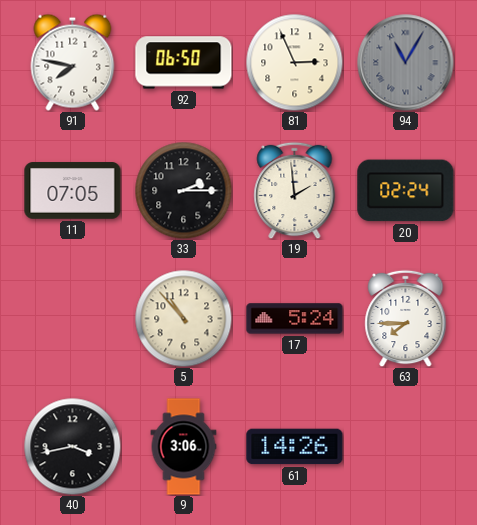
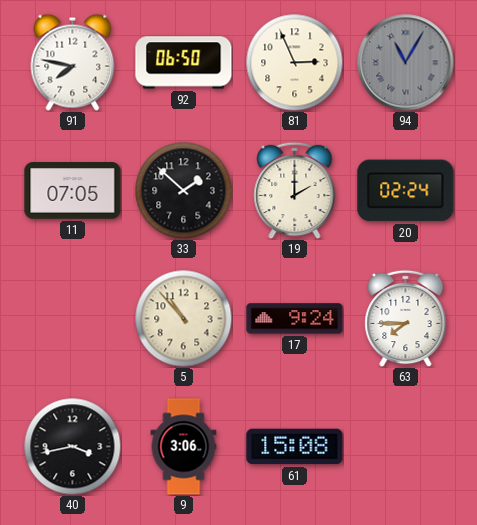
33: 2:15 -> 1:52 (183, 190)
19: 1:59 -> 2:00 (295, 190)
17: 5:24 -> 9:24 (295, 319)
61: 14:26 -> 15:08 (295, 447)
